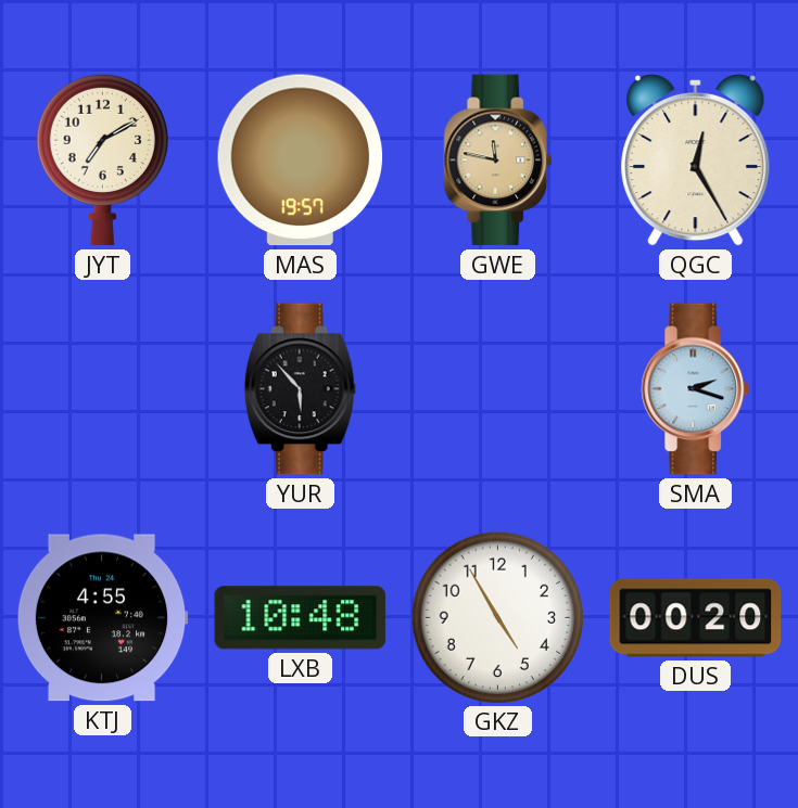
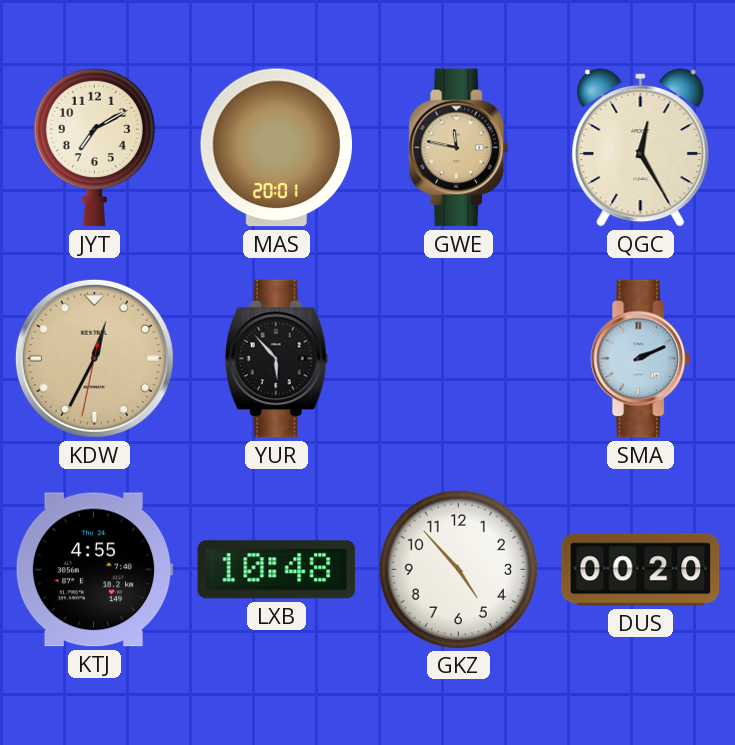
MAS: 19:57 -> 20:01 (277, 148)
KDW: none -> 12:34 (94, 358)
SMA: 2:18 -> 2:11 (641, 359)
GKZ: 4:55 -> 4:53 (458, 569)
